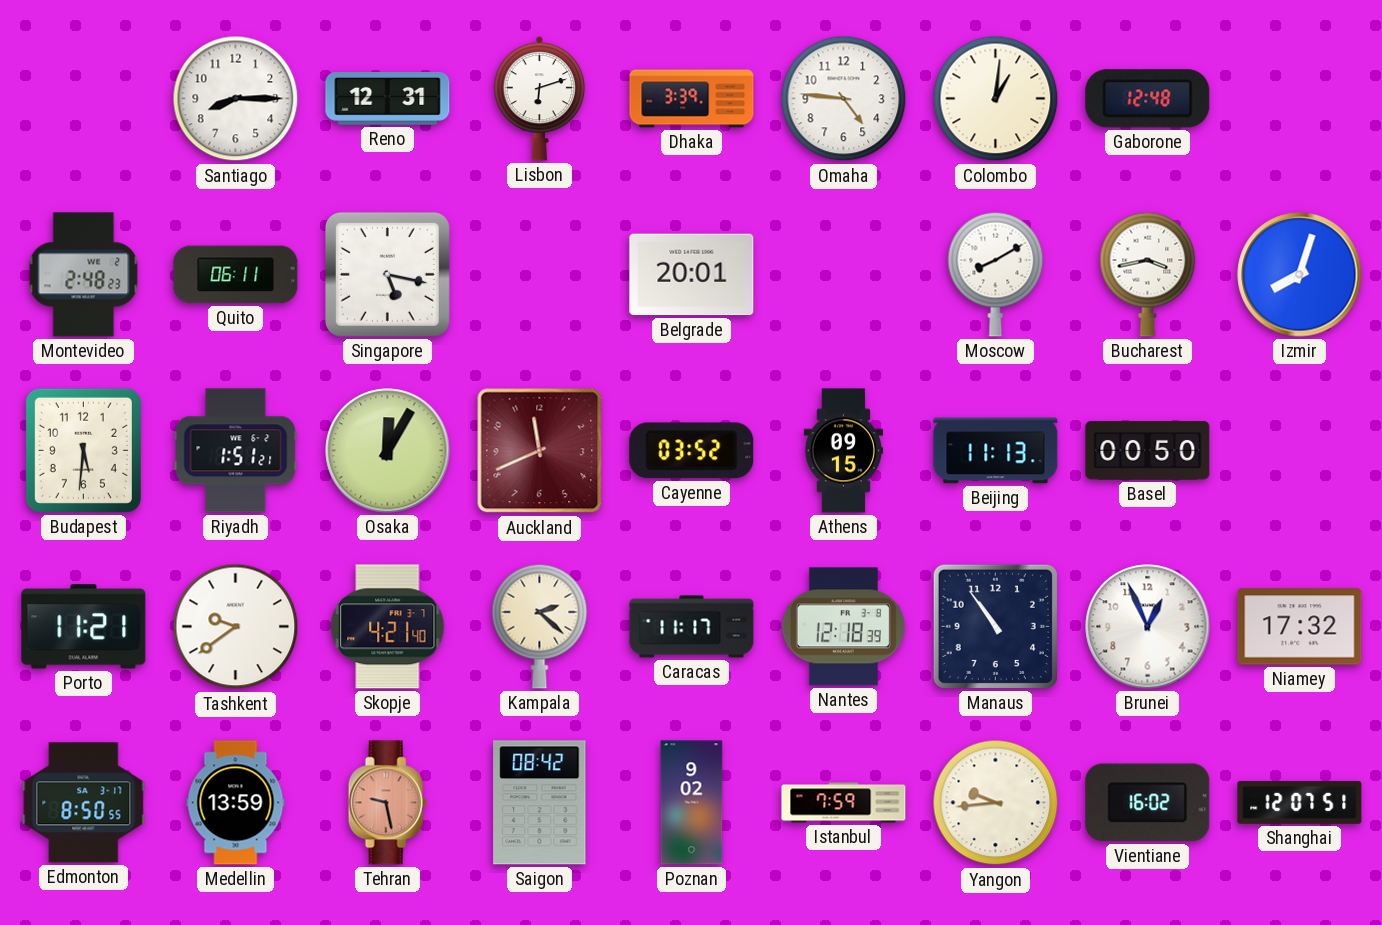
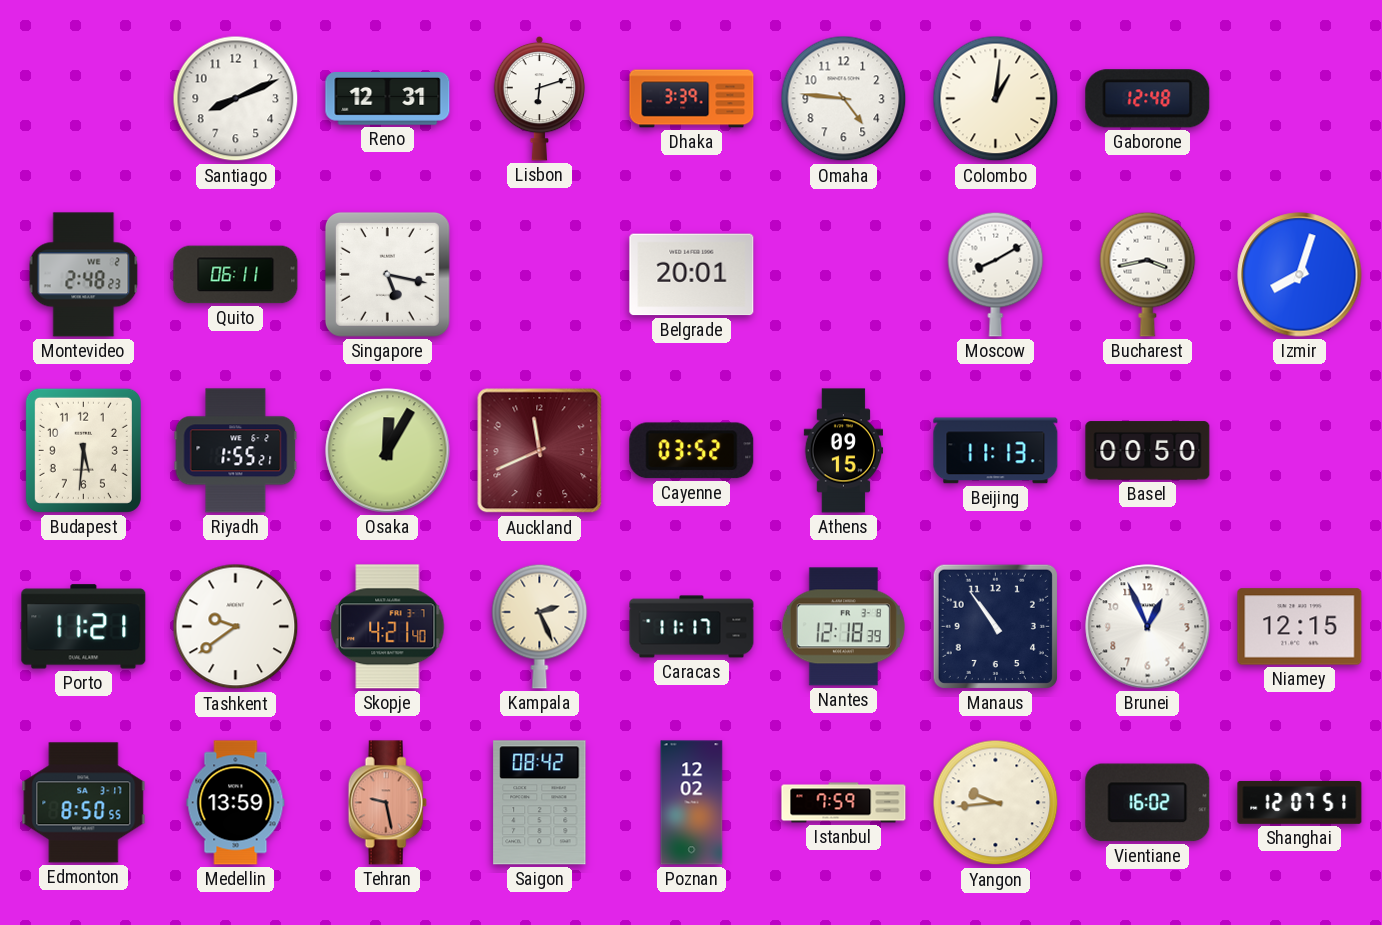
Santiago: 8:15 -> 8:11 (236, 99)
Riyadh: 1:51 -> 1:55 (236, 451)
Kampala: 2:22 -> 2:26 (540, 626)
Niamey: 17:32 -> 12:15 (1300, 627)
Poznan: 9:02 -> 12:02 (692, 803)
